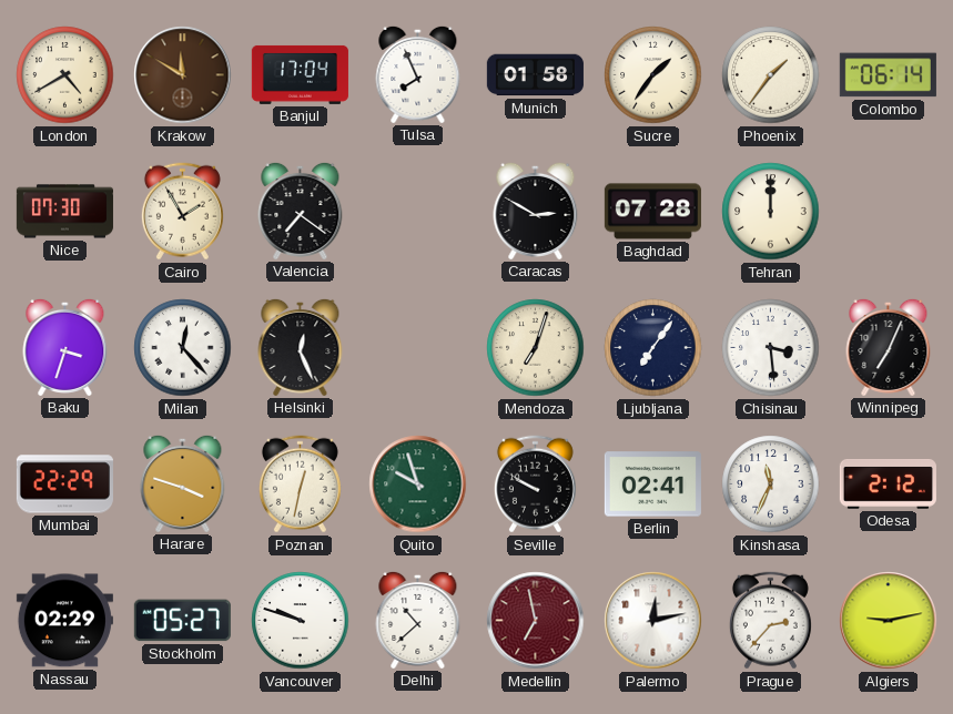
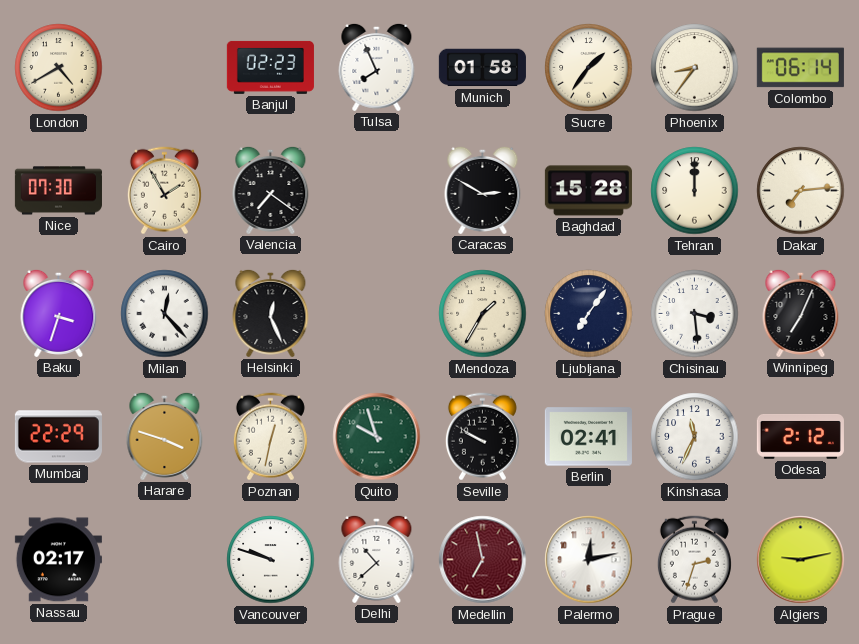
Krakow: 11:50 -> none (183, 75)
Banjul: 17:04 -> 02:23 (270, 67)
Phoenix: 1:36 -> 8:36 (695, 68)
Baghdad: 07:28 -> 15:28 (588, 191)
Dakar: none -> 7:14 (801, 191)
Mendoza: 7:03 -> 1:35 (483, 314)
Nassau: 02:29 -> 02:17 (58, 560)
Stockholm: 05:27 -> none (182, 621)
Prague: 2:37 -> 2:33 (694, 560)
